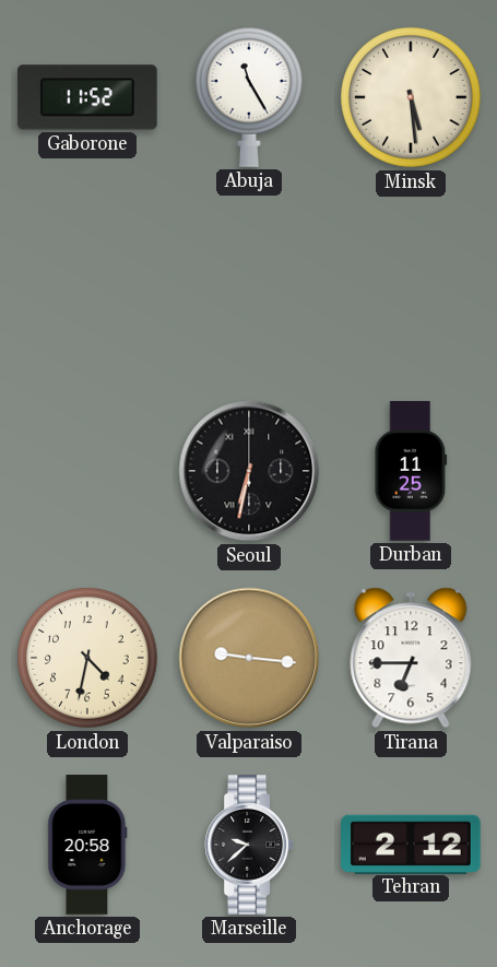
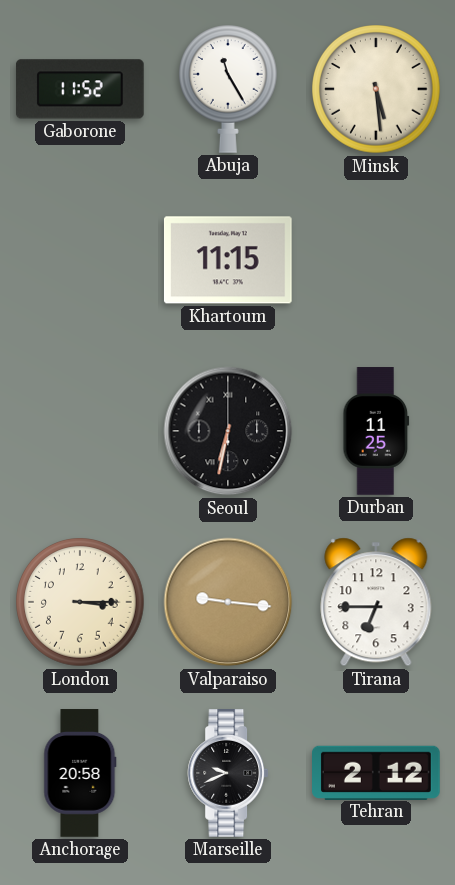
Khartoum: none -> 11:15 (228, 260)
London: 4:32 -> 3:15 (80, 602)
Marseille: 9:38 -> 9:41 (228, 774)
